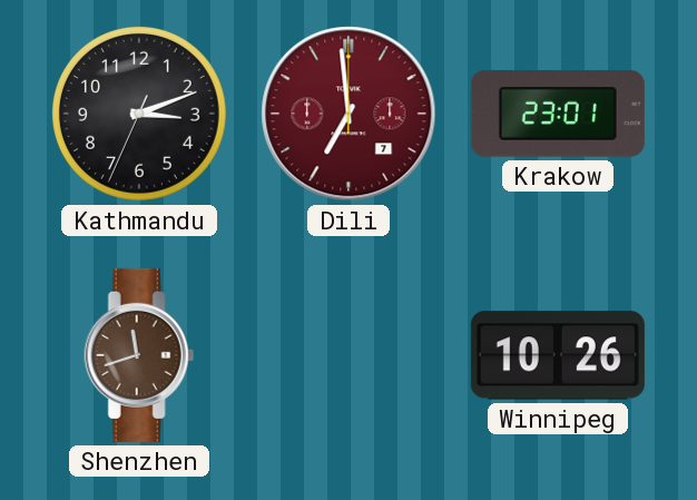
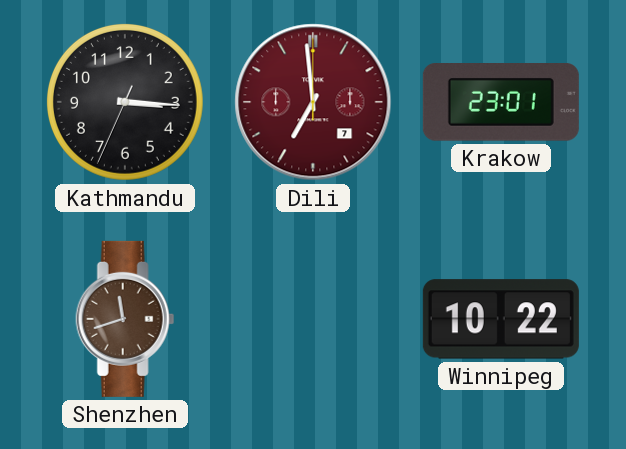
Kathmandu: 3:11 -> 3:15 (125, 102)
Winnipeg: 10:26 -> 10:22 (501, 319)
